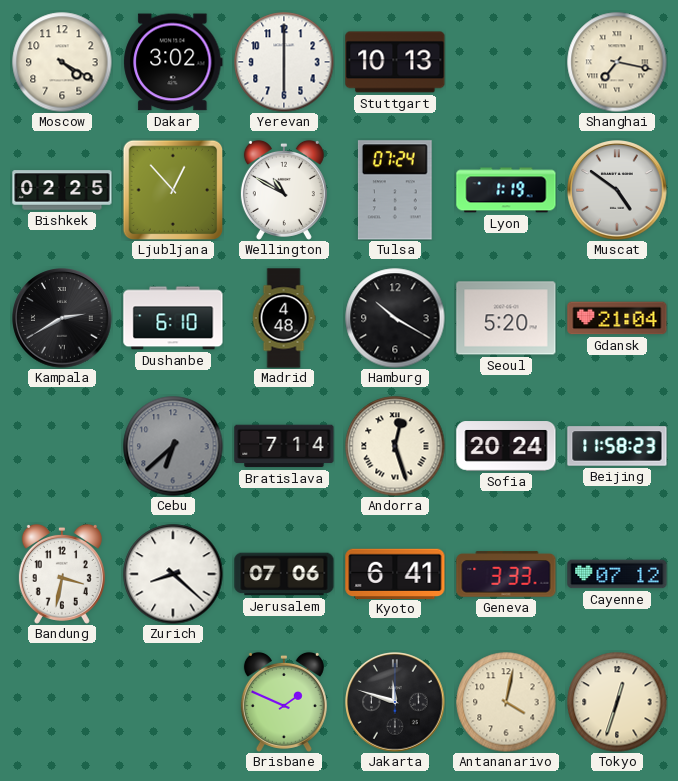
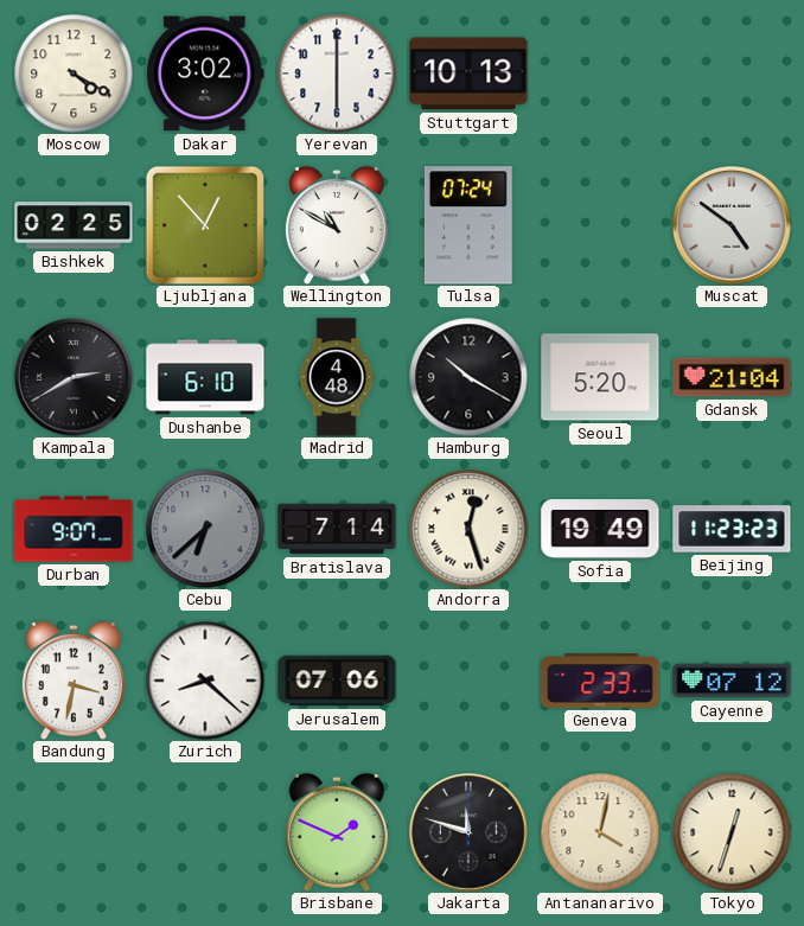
Shanghai: 7:17 -> none (617, 62)
Lyon: 1:19 -> none (506, 190)
Durban: none -> 9:07 (74, 529)
Sofia: 20:24 -> 19:49 (600, 529)
Beijing: 11:58 -> 11:23 (732, 529)
Kyoto: 6:41 -> none (395, 573)
Geneva: 3:33 -> 2:33 (600, 681)
